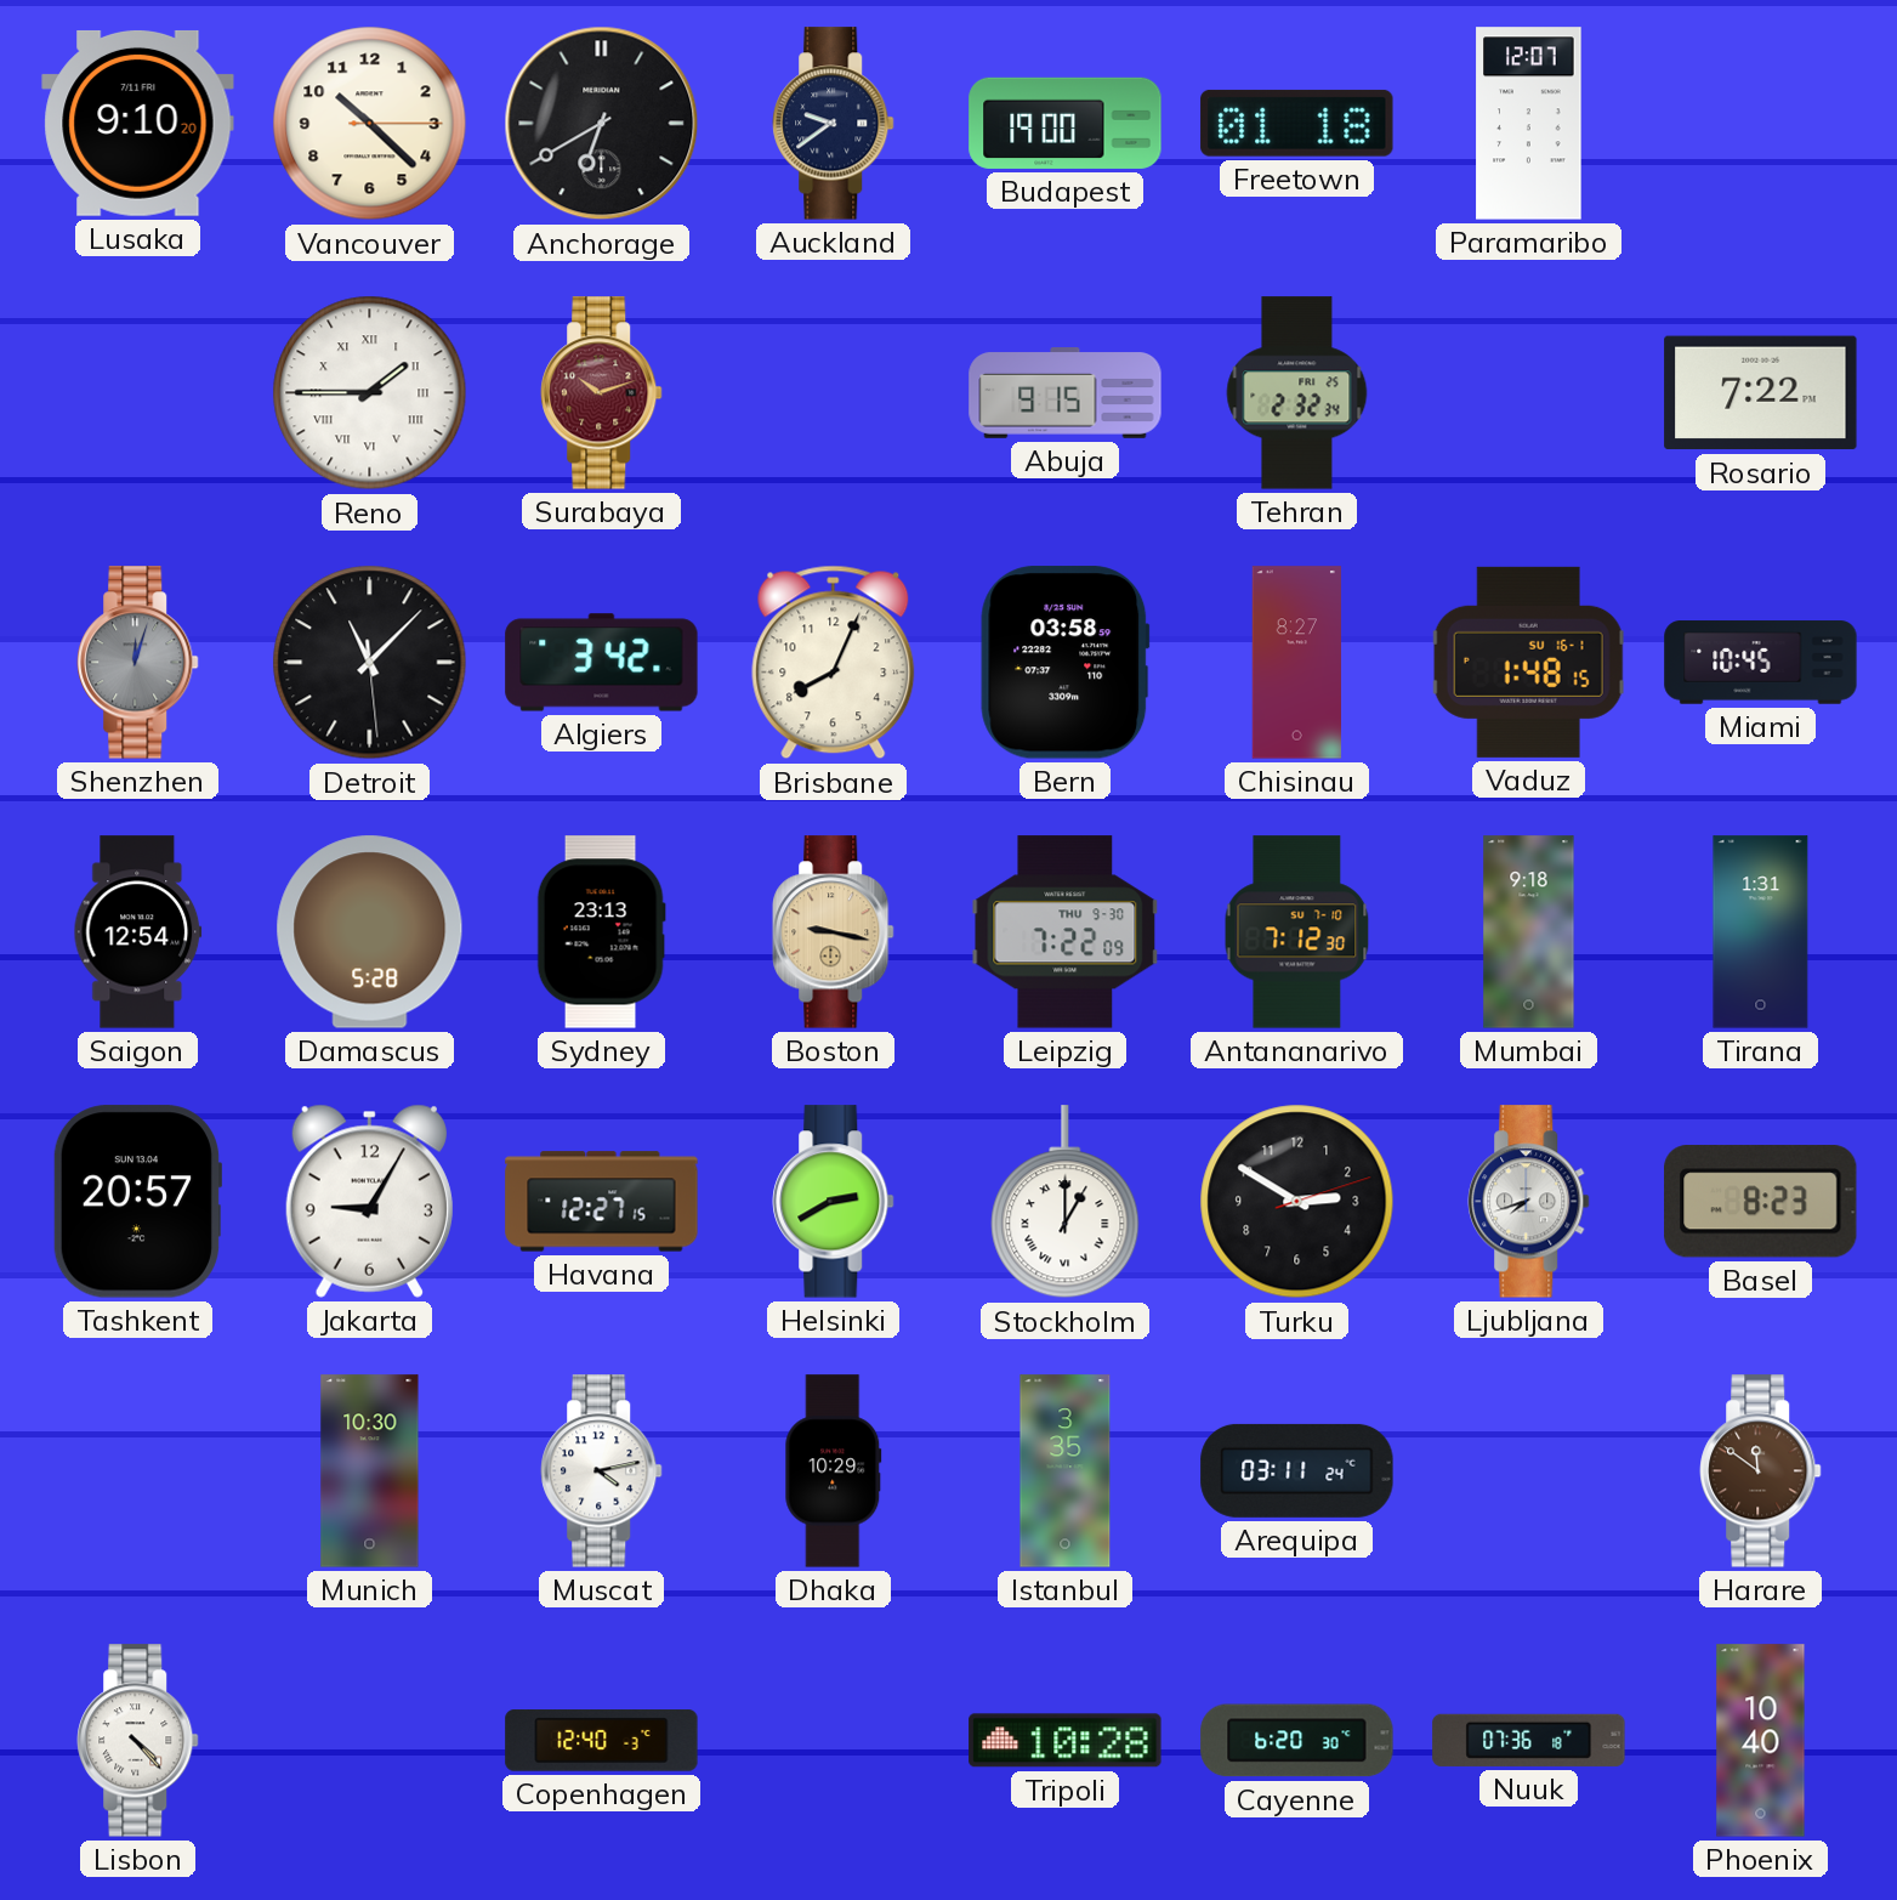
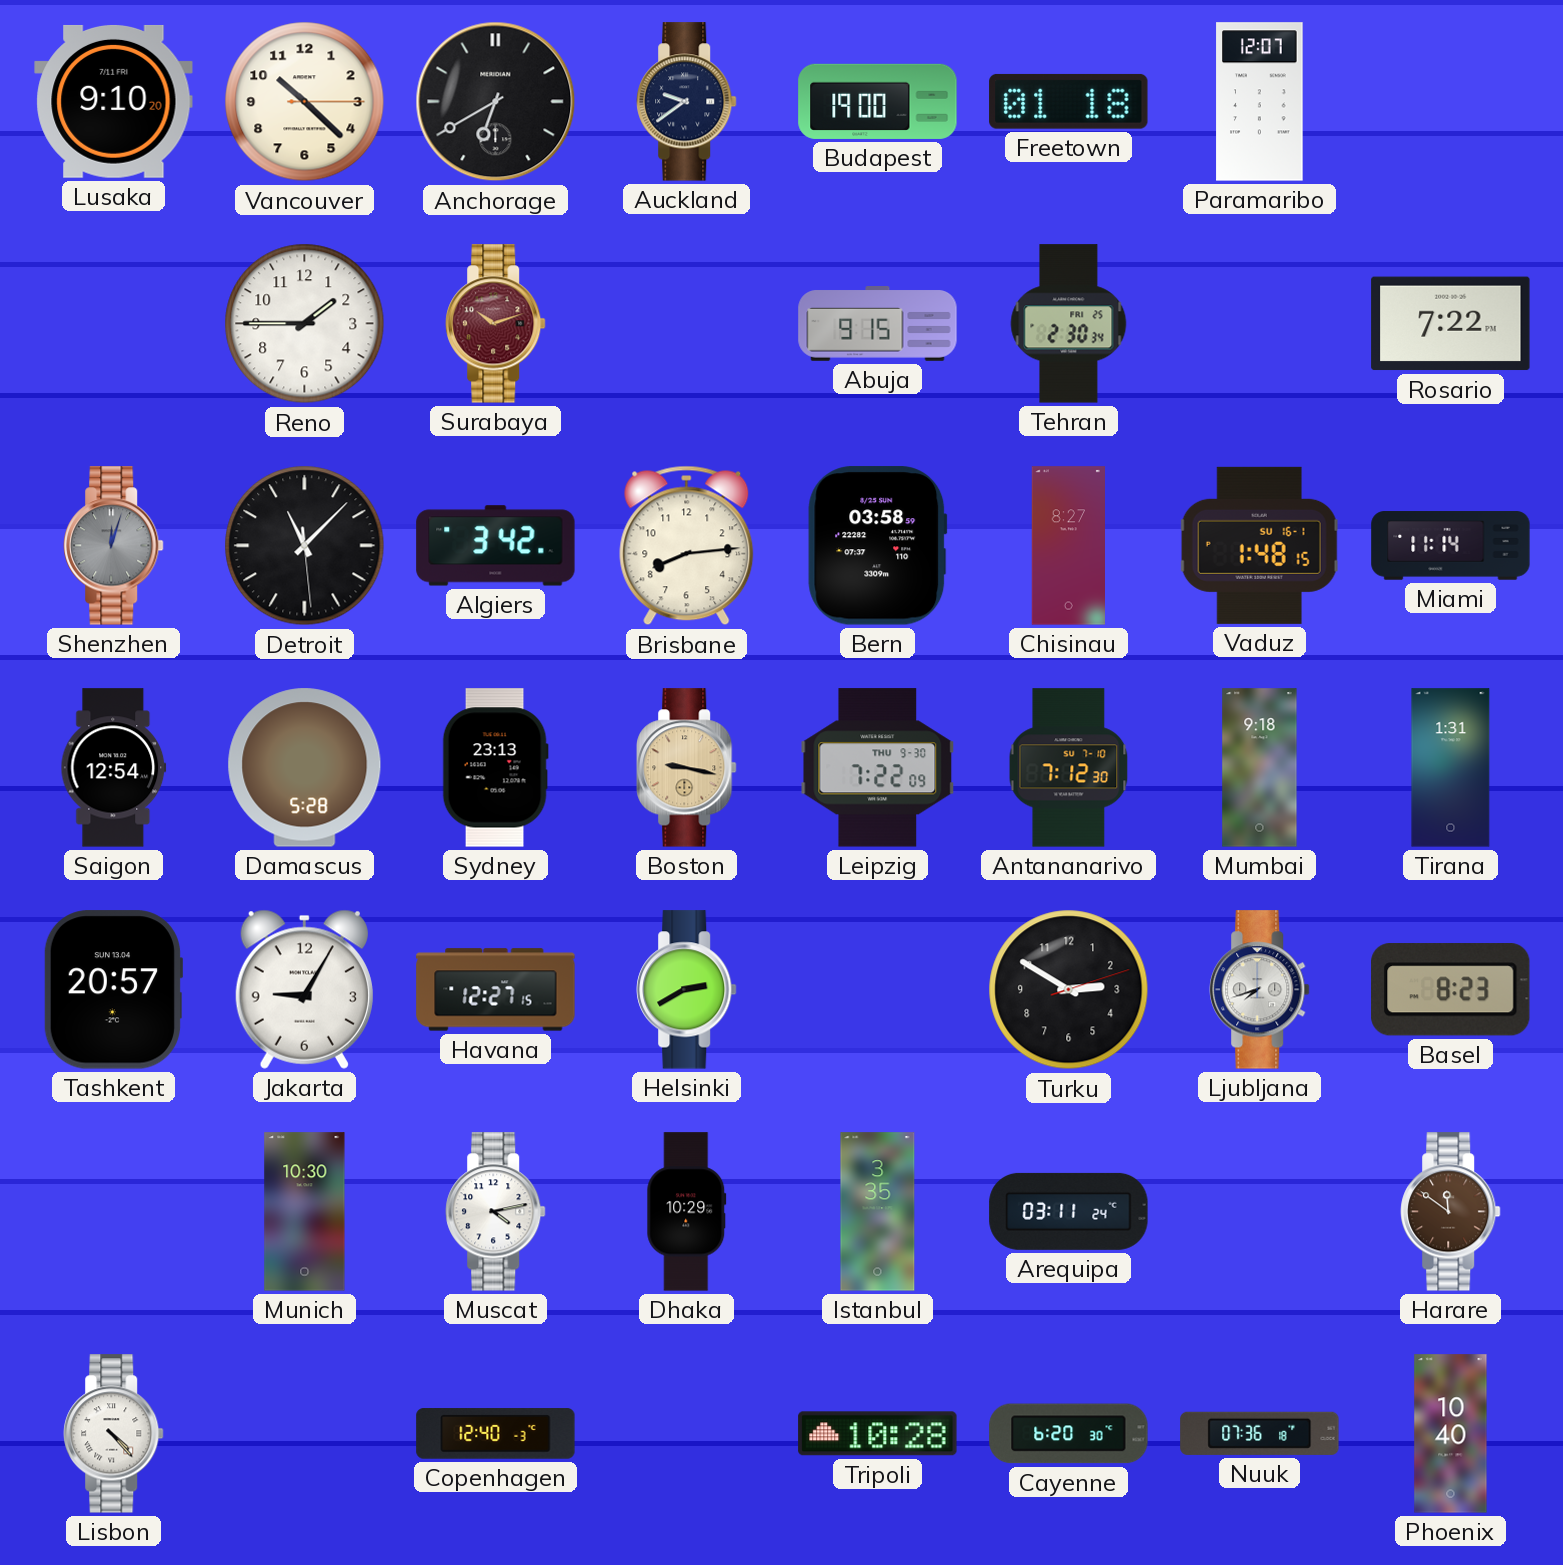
Reno numerals: Roman -> Arabic (305, 324)
Tehran: 2:32 -> 2:30 (1069, 324)
Brisbane: 8:04 -> 8:14 (687, 546)
Miami: 10:45 -> 11:14 (1451, 546)
Stockholm: 1:00 -> none (1066, 1202)
